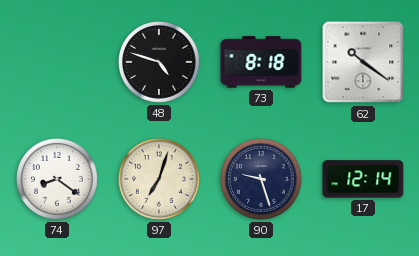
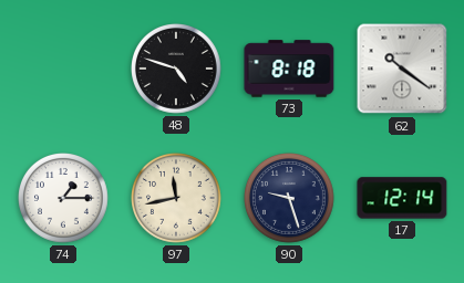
74: 8:21 -> 1:15 (64, 199)
97: 7:03 -> 11:43 (177, 199)
